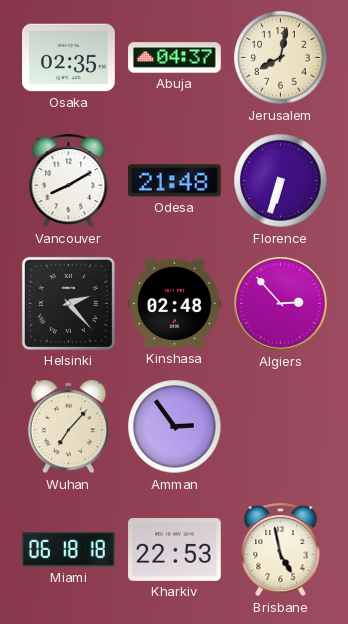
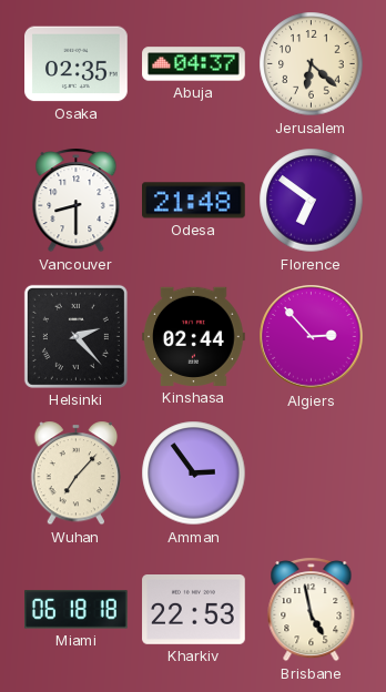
Jerusalem: 8:02 -> 6:22 (312, 64)
Vancouver: 8:10 -> 8:30 (77, 201)
Florence: 6:33 -> 6:51 (312, 201)
Kinshasa: 02:48 -> 02:44 (194, 336)
